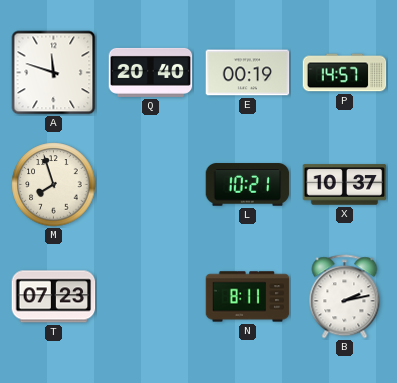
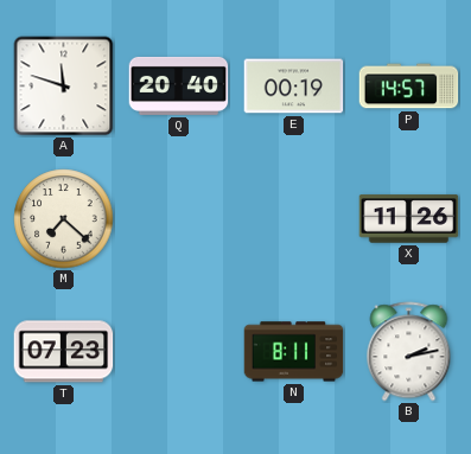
M: 7:57 -> 7:22 (64, 219)
L: 10:21 -> none (248, 185)
X: 10:37 -> 11:26 (409, 219)
